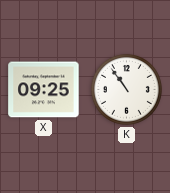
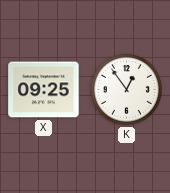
K: 10:54 -> 12:54 (126, 89)
